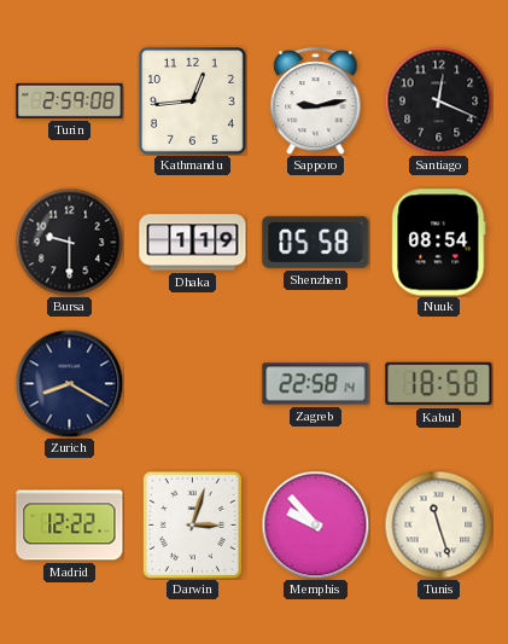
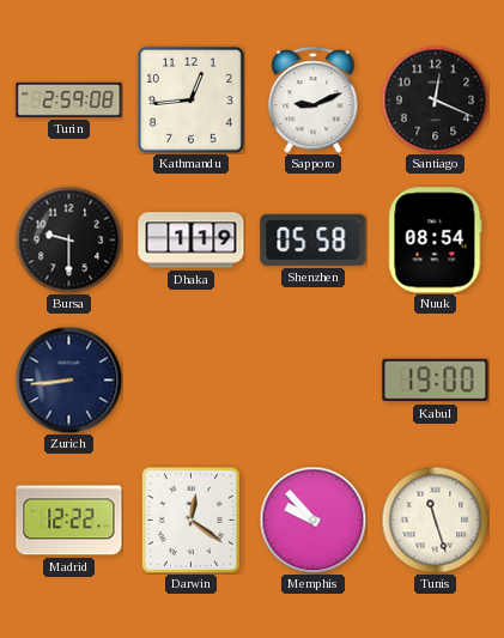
Sapporo: 9:13 -> 9:11 (314, 101)
Zurich: 8:20 -> 8:44 (68, 379)
Zagreb: 22:58 -> none (316, 384)
Kabul: 18:58 -> 19:00 (436, 381)
Darwin: 3:03 -> 12:21 (190, 519)
